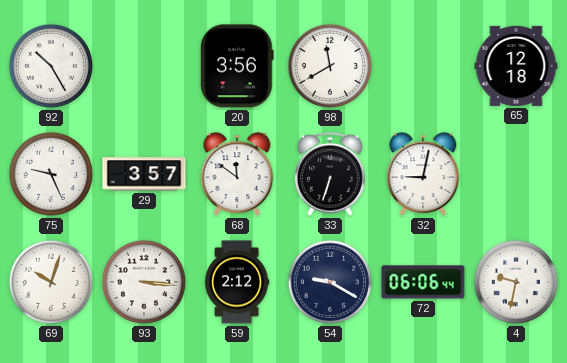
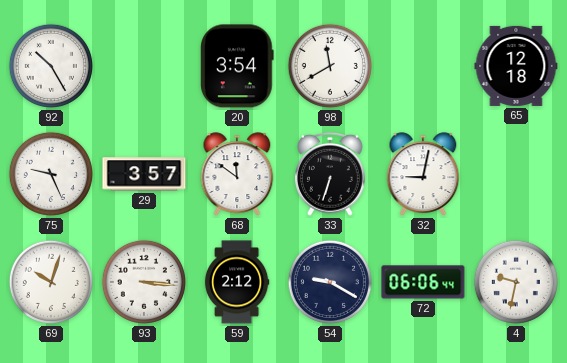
20: 3:56 -> 3:54 (237, 66)
